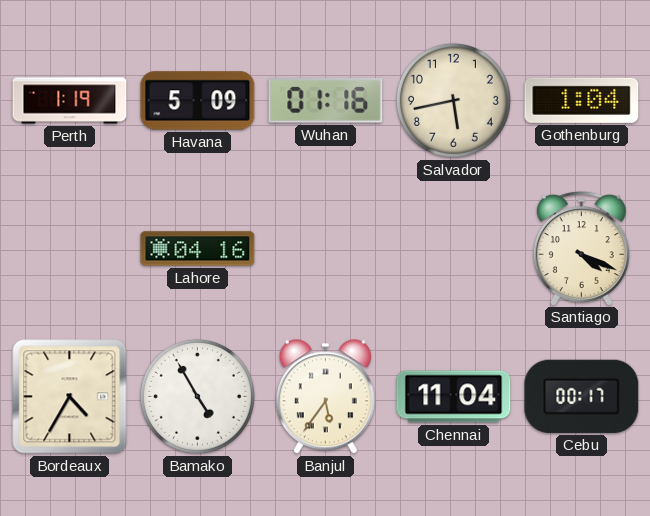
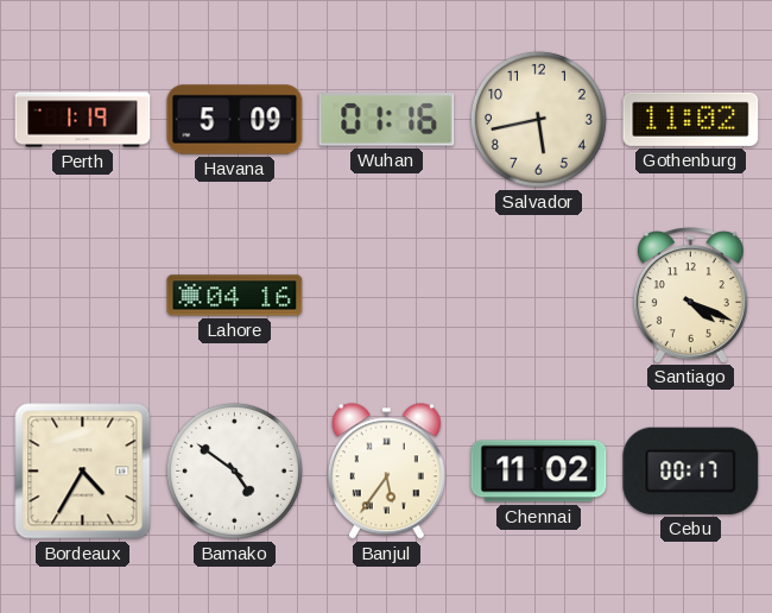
Gothenburg: 1:04 -> 11:02 (691, 119)
Bamako: 4:55 -> 4:51 (234, 470)
Chennai: 11:04 -> 11:02 (539, 472)
